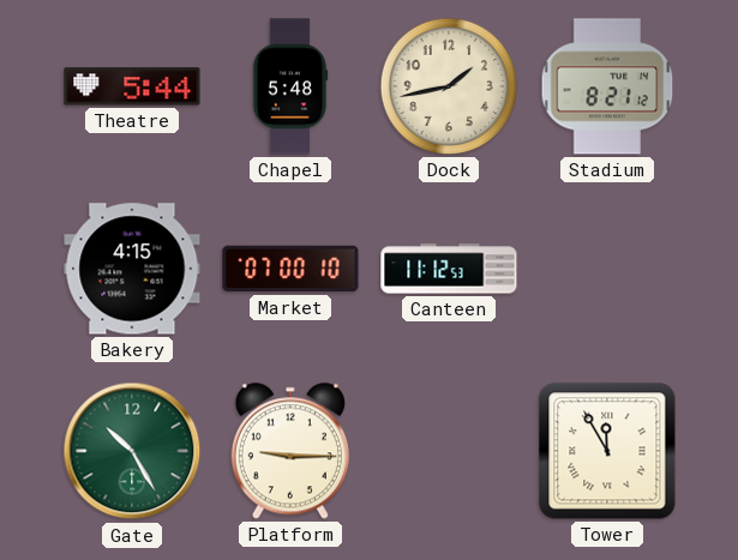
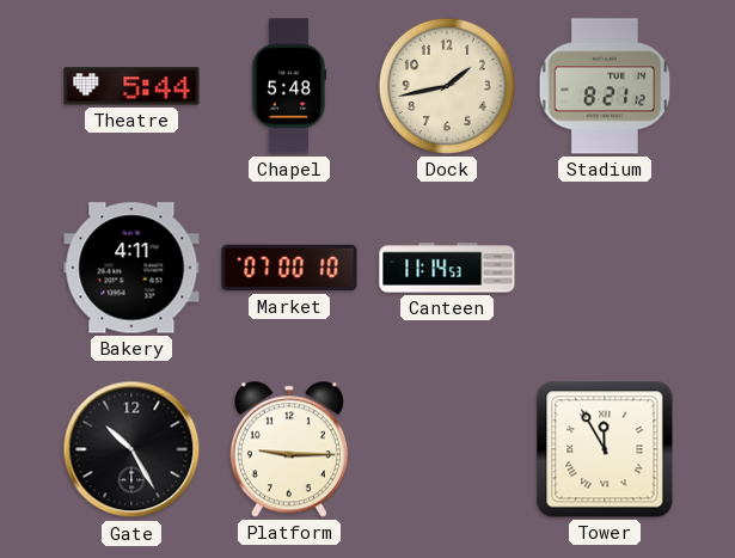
Bakery: 4:15 -> 4:11 (131, 268)
Canteen: 11:12 -> 11:14 (447, 268)
Gate dial: green -> black (131, 449)
